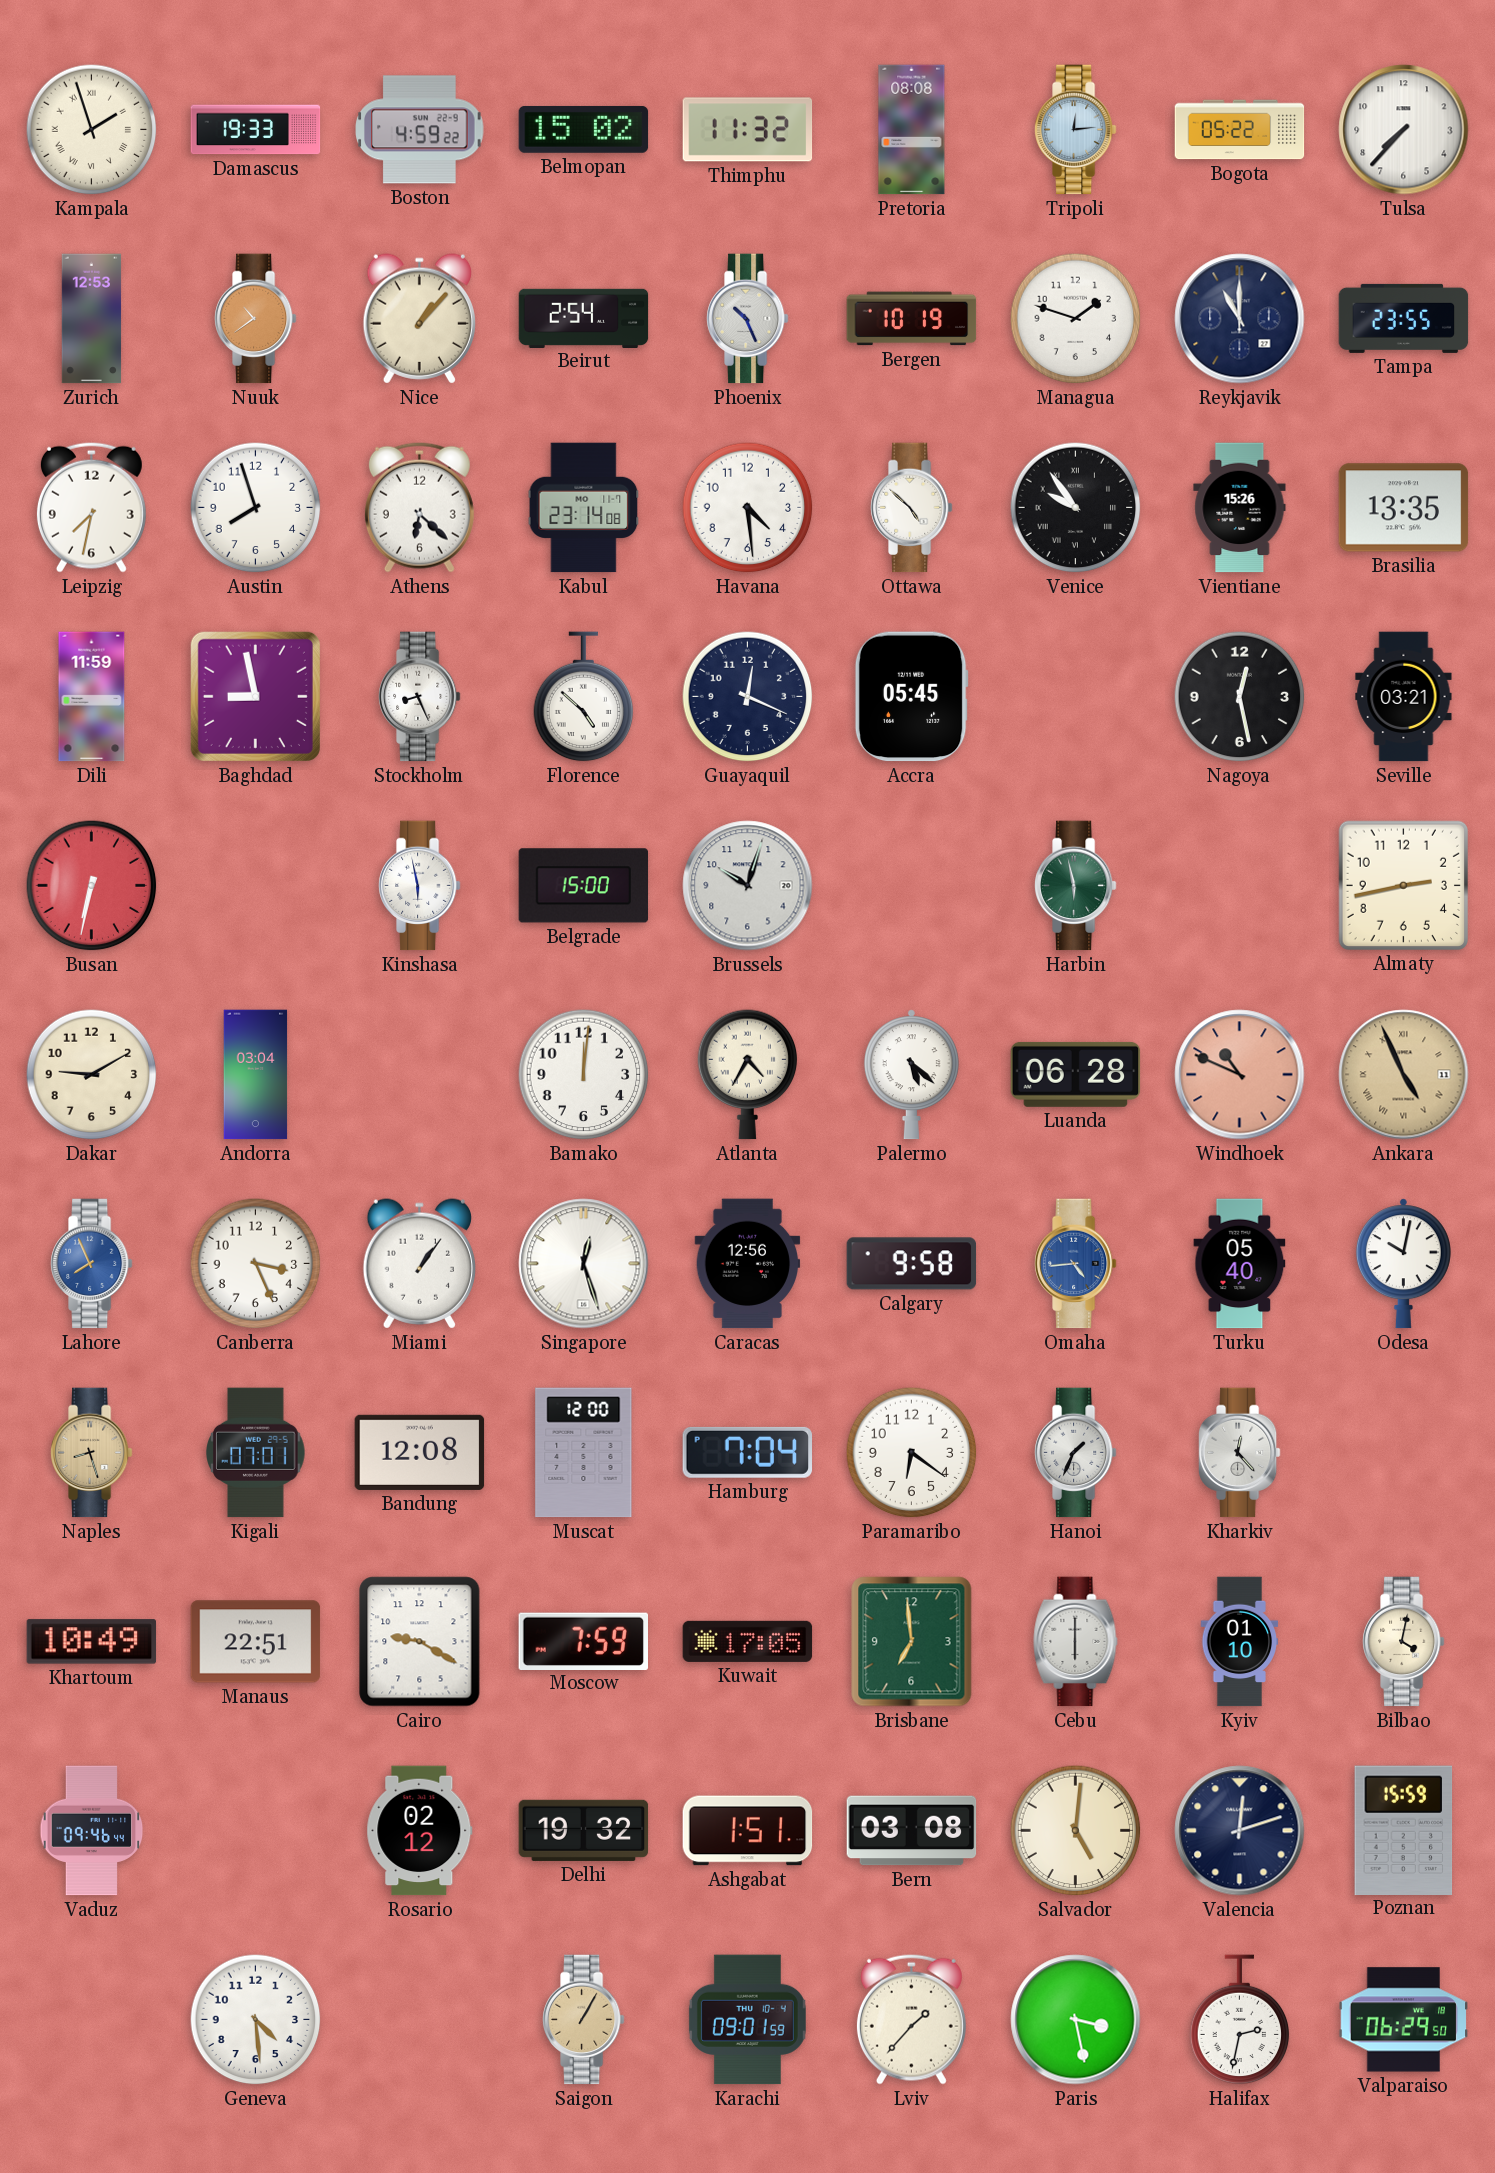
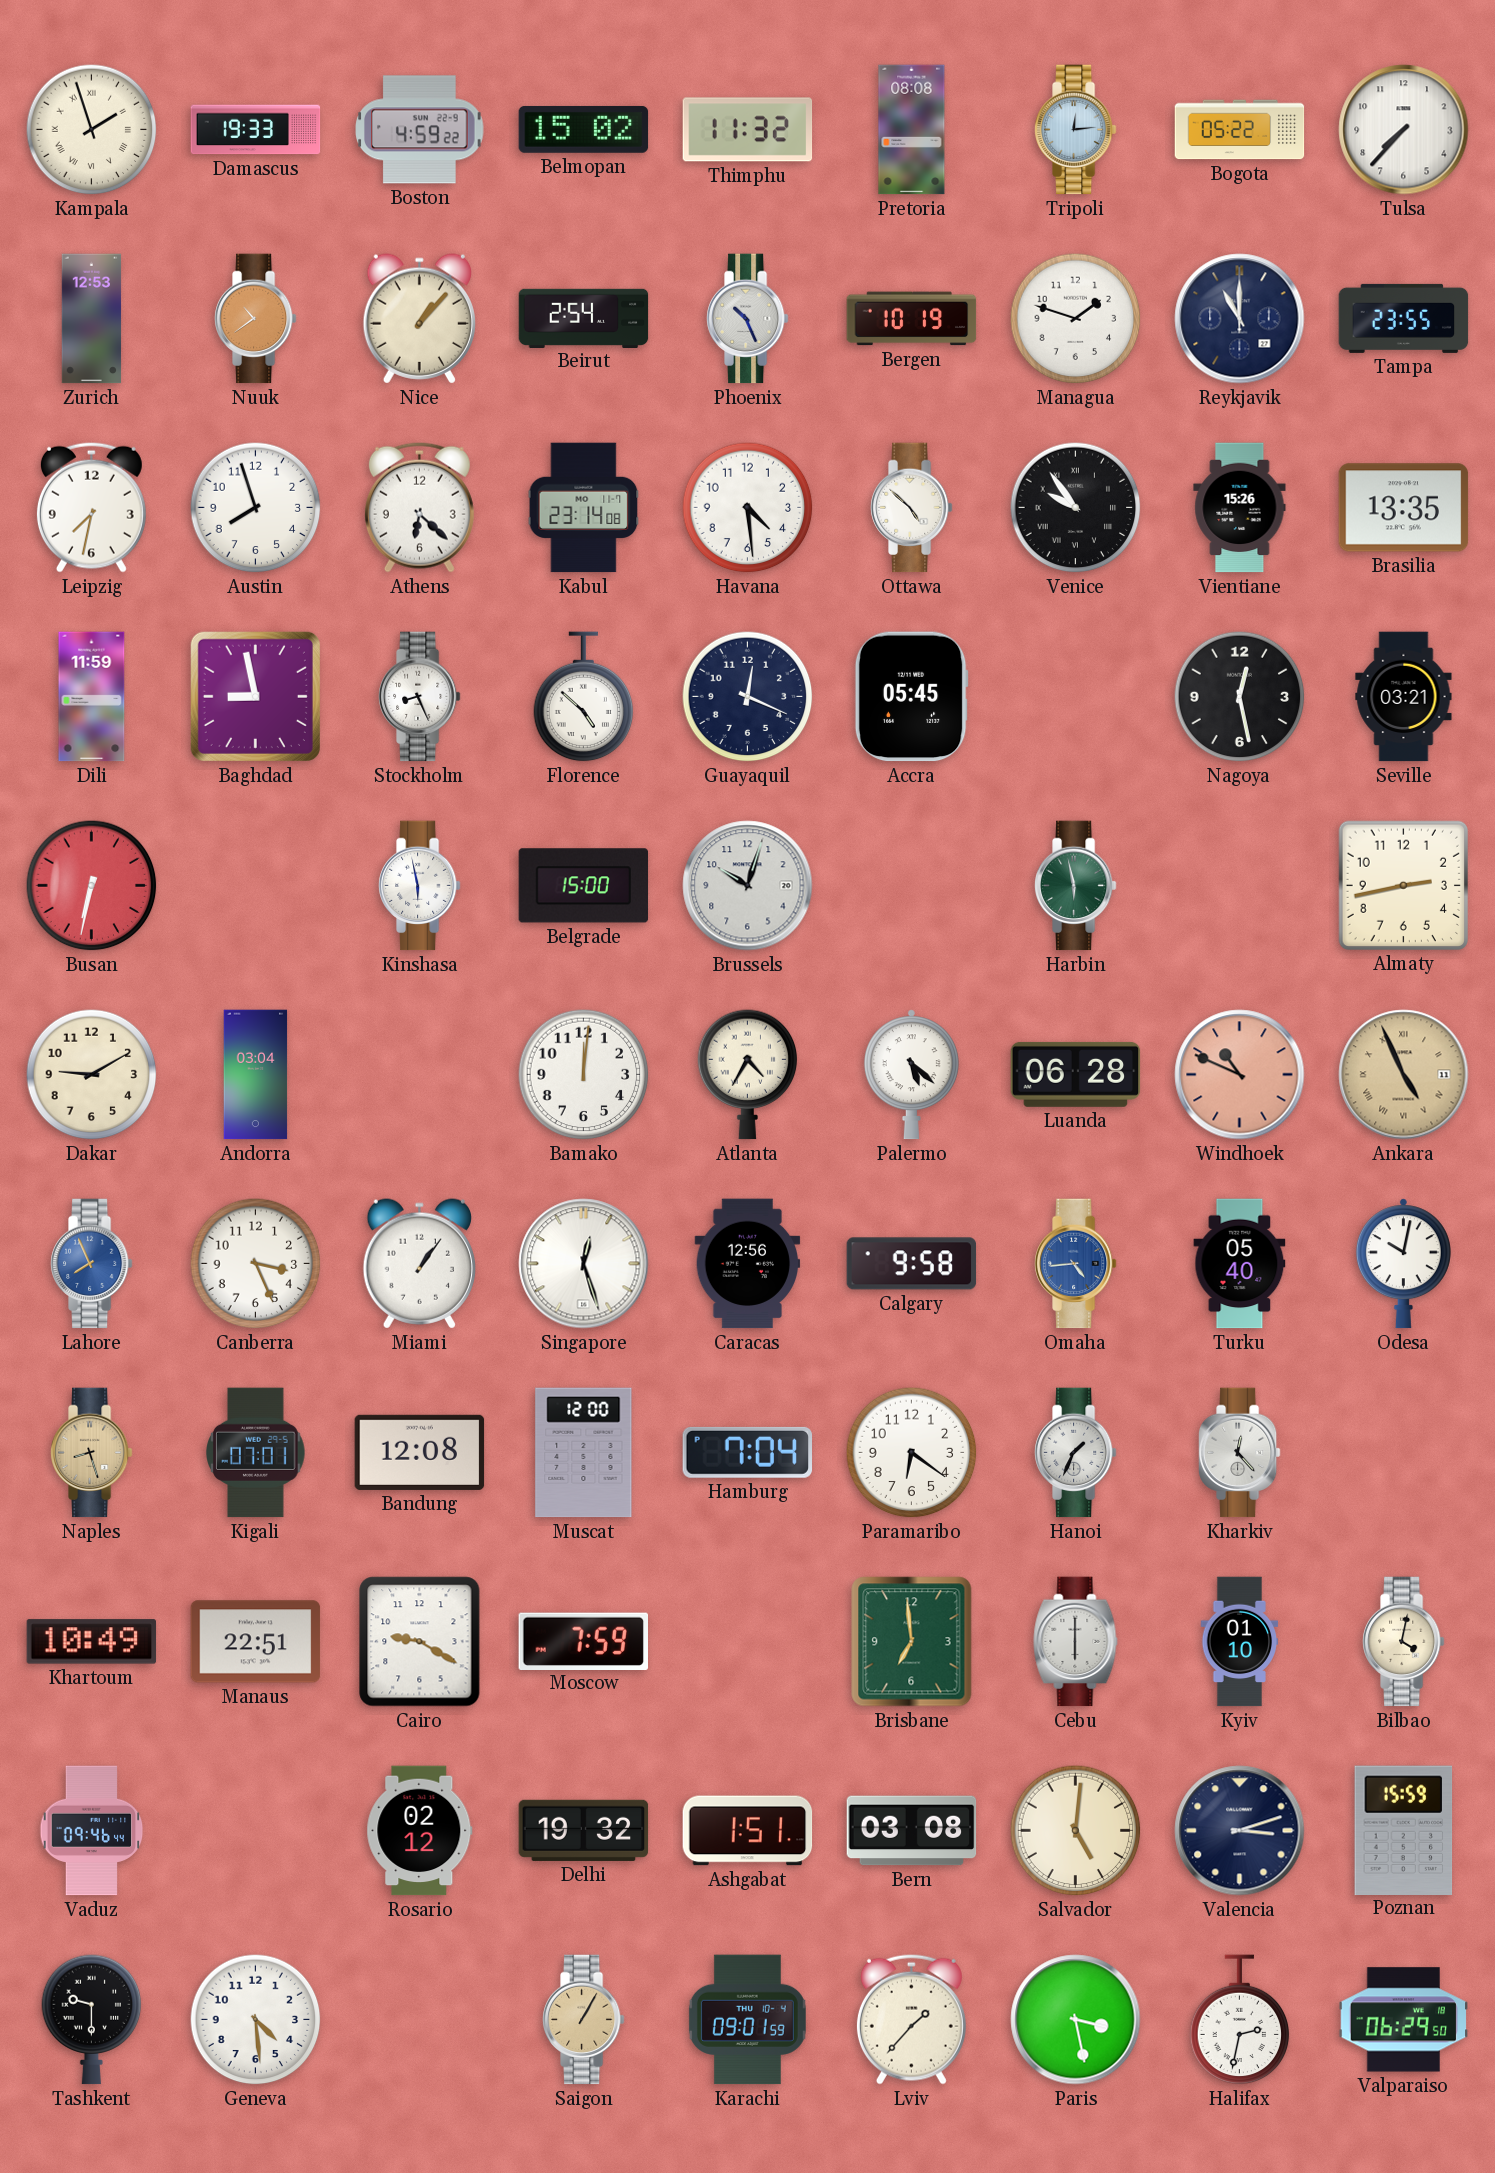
Kuwait: 17:05 -> none (748, 1641)
Valencia: 12:12 -> 3:12 (1240, 1831)
Tashkent: none -> 9:30 (92, 2020)
